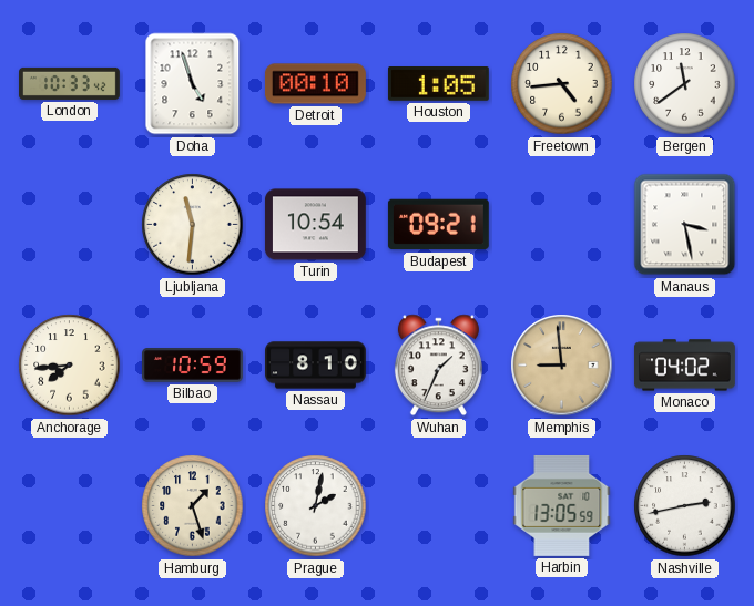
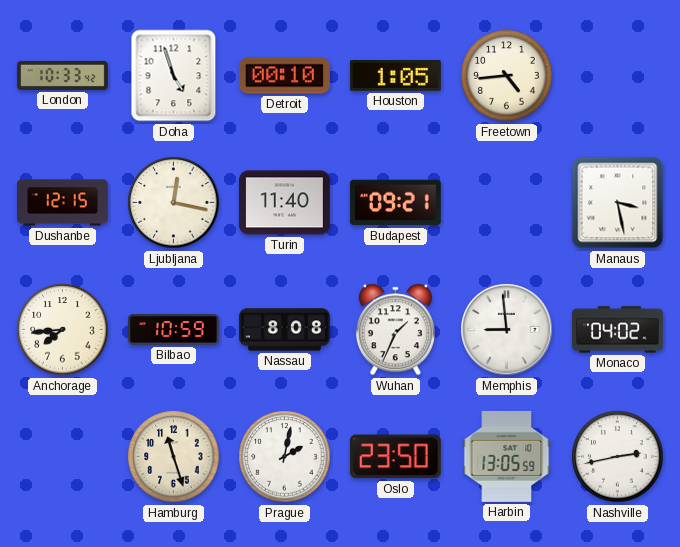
Bergen: 11:39 -> none (685, 84)
Dushanbe: none -> 12:15 (62, 203)
Ljubljana: 11:31 -> 12:17 (174, 203)
Turin: 10:54 -> 11:40 (284, 203)
Nassau: 8:10 -> 8:08 (285, 330)
Memphis dial: champagne -> white (507, 330)
Hamburg: 1:27 -> 11:27 (174, 457)
Oslo: none -> 23:50 (395, 457)
